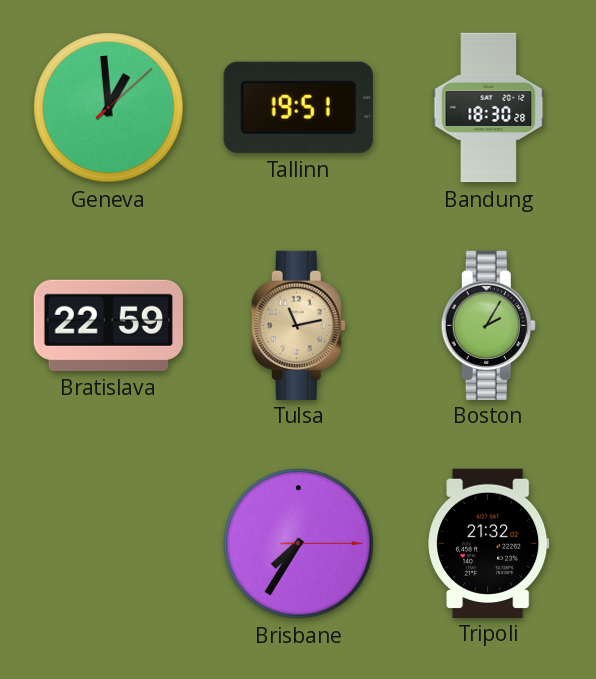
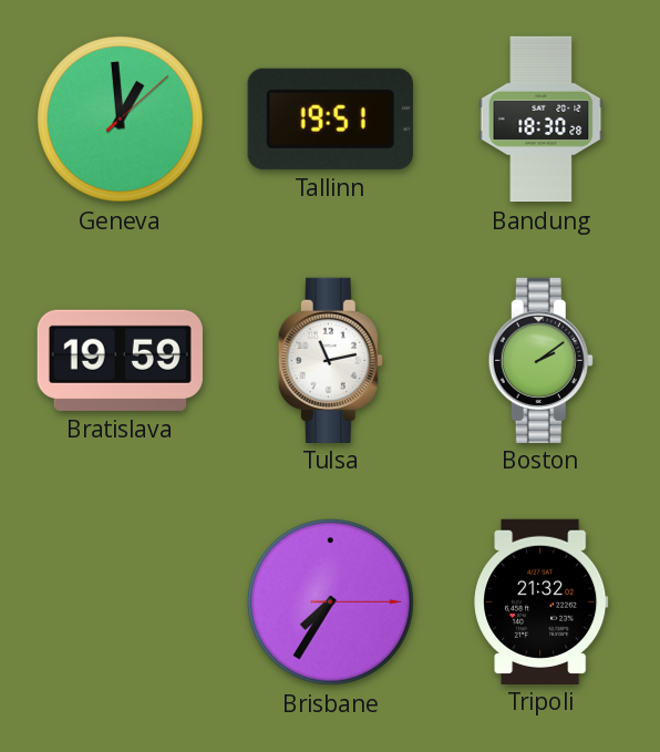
Bratislava: 22:59 -> 19:59 (120, 360)
Tulsa dial: champagne -> white (330, 360)
Boston: 2:05 -> 2:09 (540, 360)
